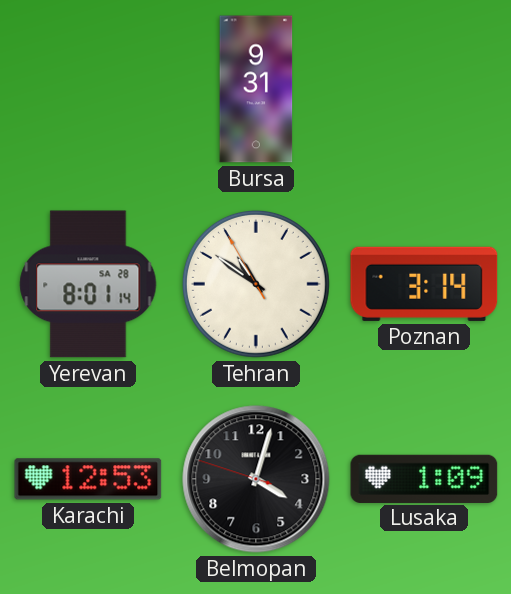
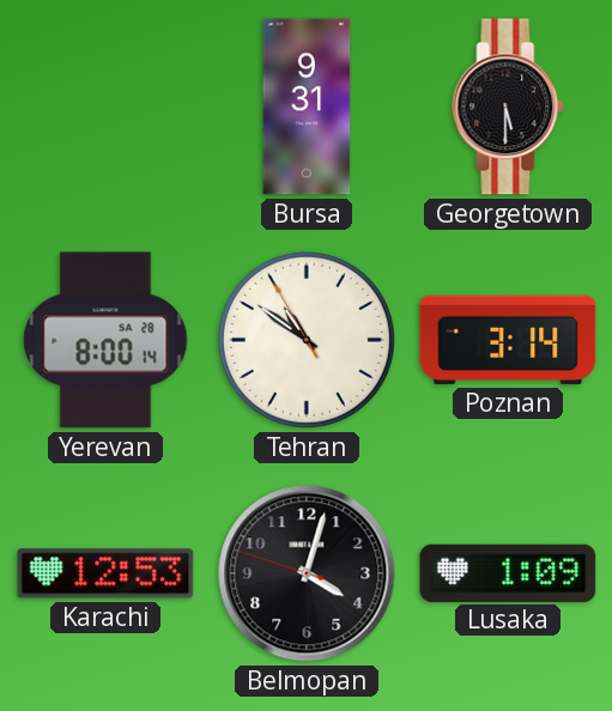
Georgetown: none -> 5:30 (508, 107)
Yerevan: 8:01 -> 8:00 (105, 340)
